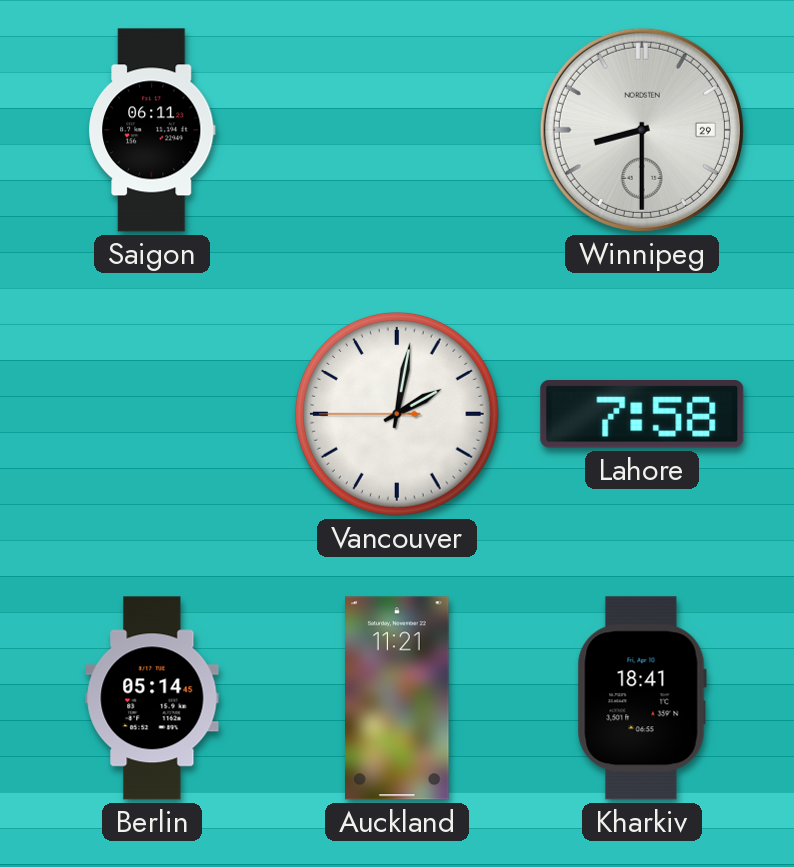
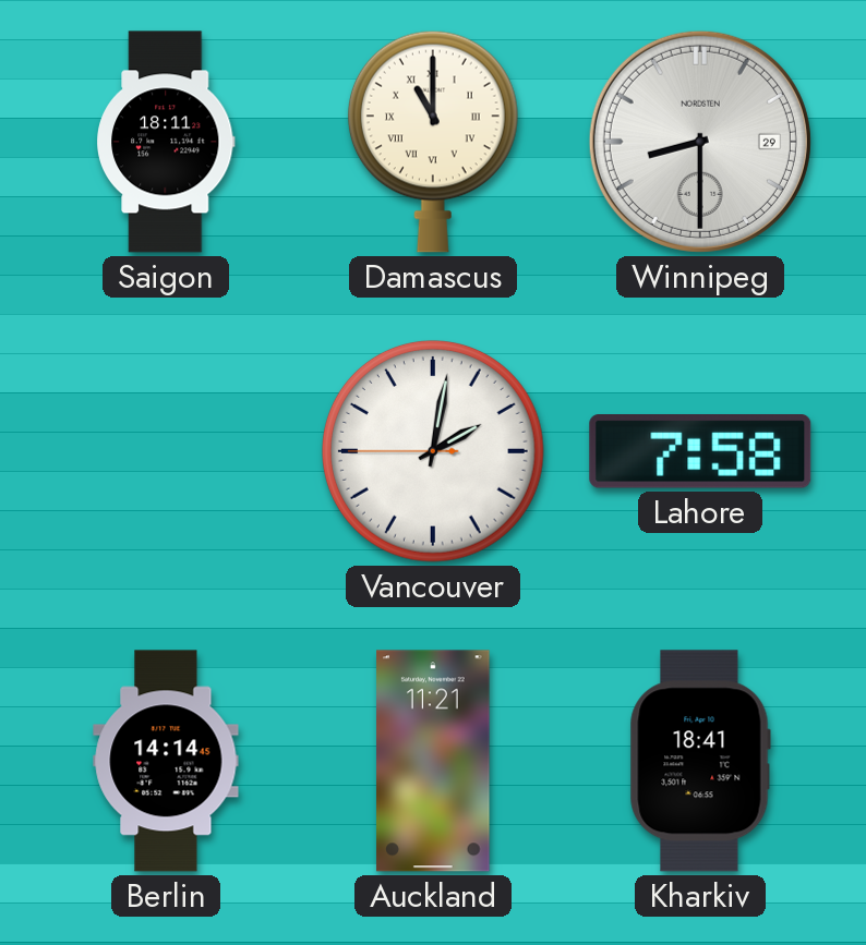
Saigon: 06:11 -> 18:11 (166, 142)
Damascus: none -> 11:00 (433, 142)
Berlin: 05:14 -> 14:14 (166, 761)
